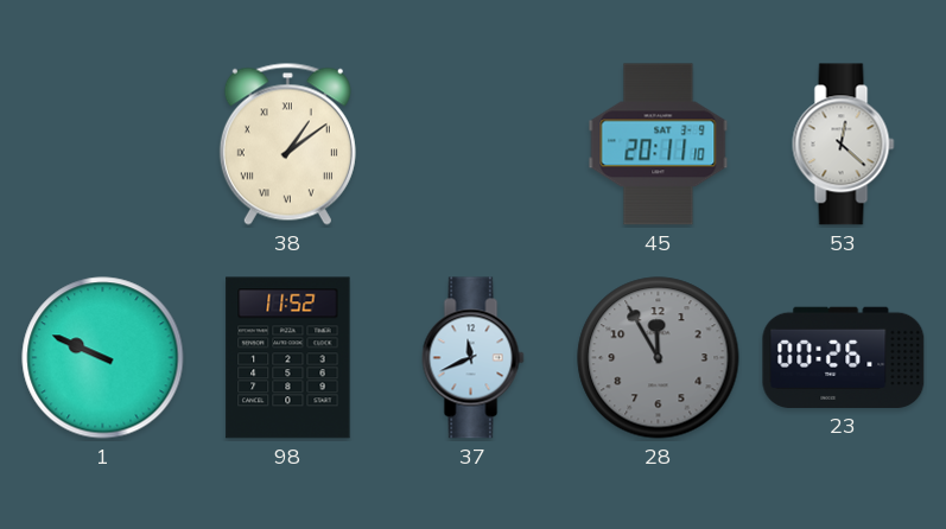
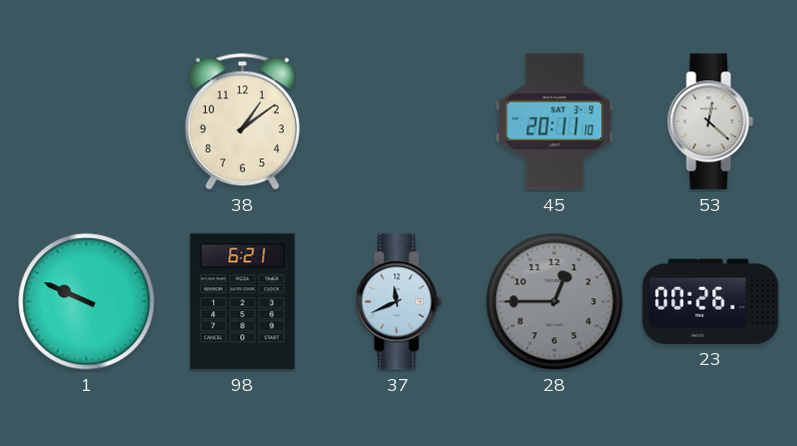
38 numerals: Roman -> Arabic (242, 121)
98: 11:52 -> 6:21 (243, 302)
28: 11:55 -> 12:45 (555, 302)
